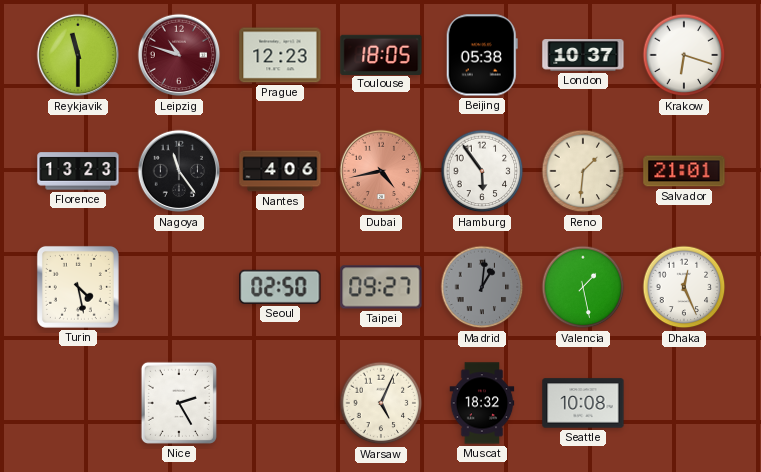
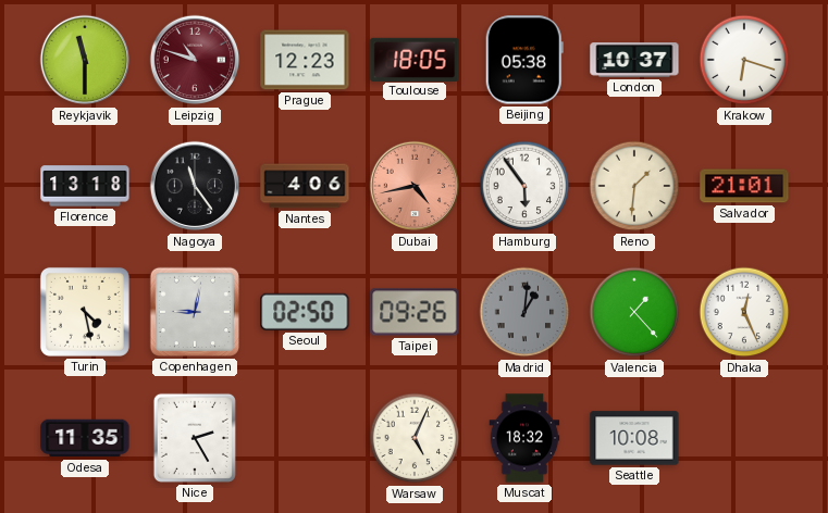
Florence: 13:23 -> 13:18 (85, 186)
Copenhagen: none -> 9:02 (195, 312)
Taipei: 09:27 -> 09:26 (415, 312)
Valencia: 1:28 -> 1:23 (634, 312)
Odesa: none -> 11:35 (85, 438)
